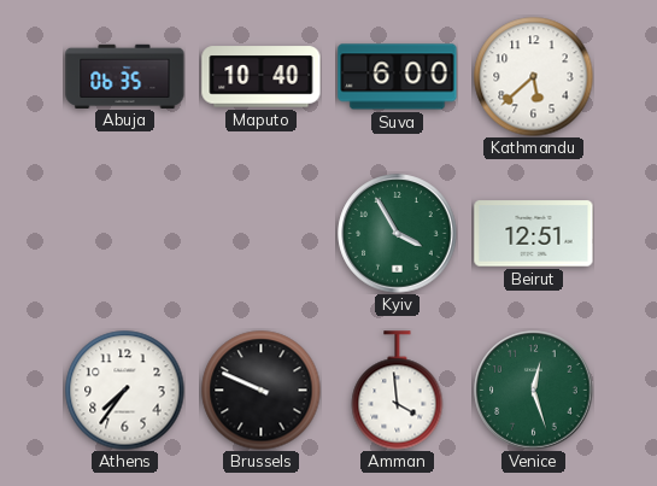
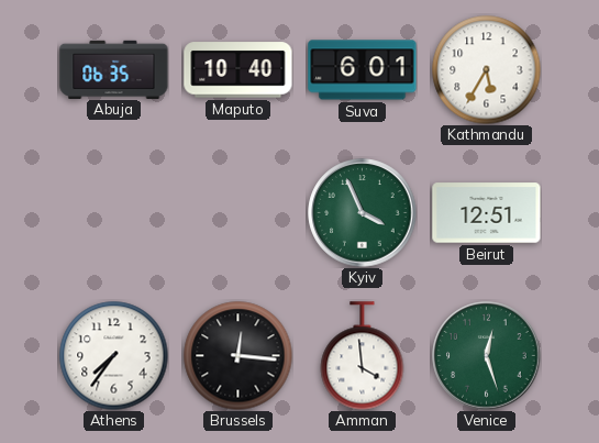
Suva: 6:00 -> 6:01 (363, 70)
Kathmandu: 5:38 -> 5:35 (487, 70)
Kyiv: 3:55 -> 3:56 (363, 213)
Brussels: 9:49 -> 12:16 (239, 356)
